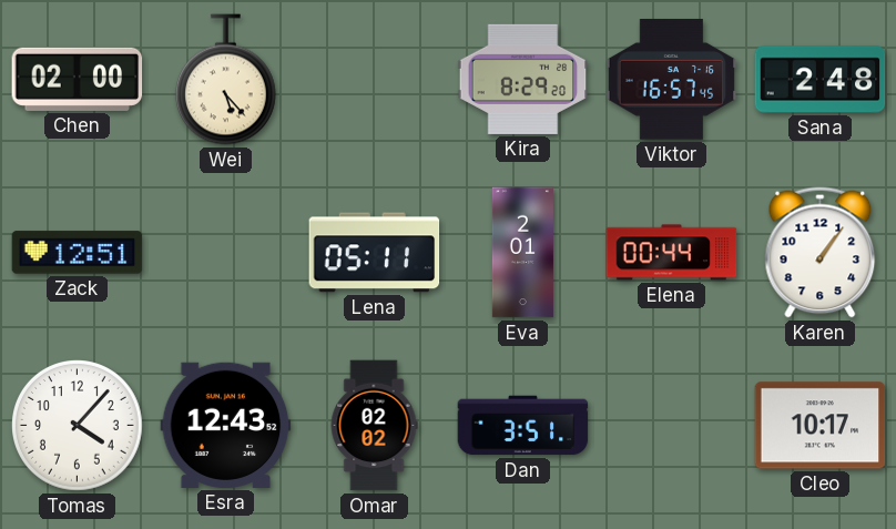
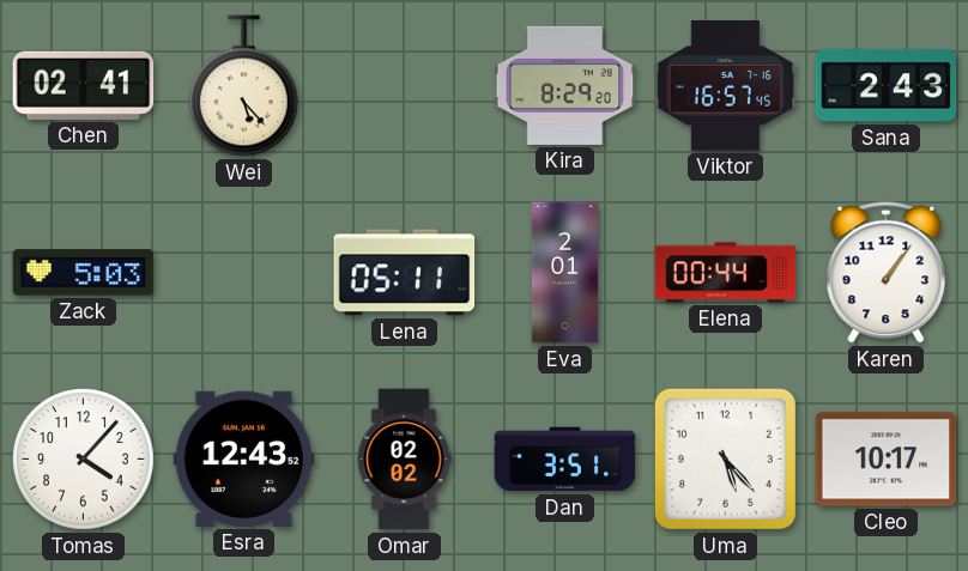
Chen: 02:00 -> 02:41 (84, 85)
Sana: 2:48 -> 2:43 (887, 86)
Zack: 12:51 -> 5:03 (84, 273)
Uma: none -> 5:23 (725, 458)
